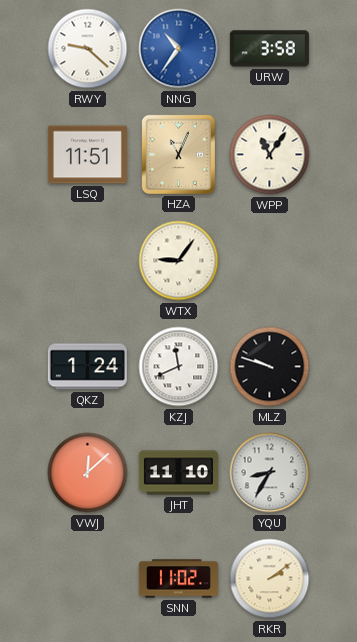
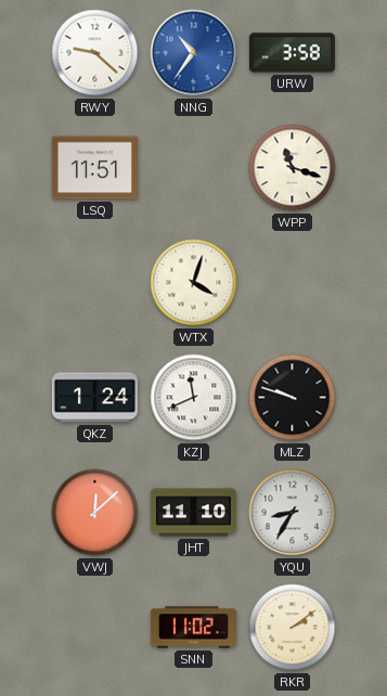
HZA: 11:04 -> none (178, 154)
WPP: 11:06 -> 11:18 (293, 168)
WTX: 9:06 -> 4:03 (194, 283)
